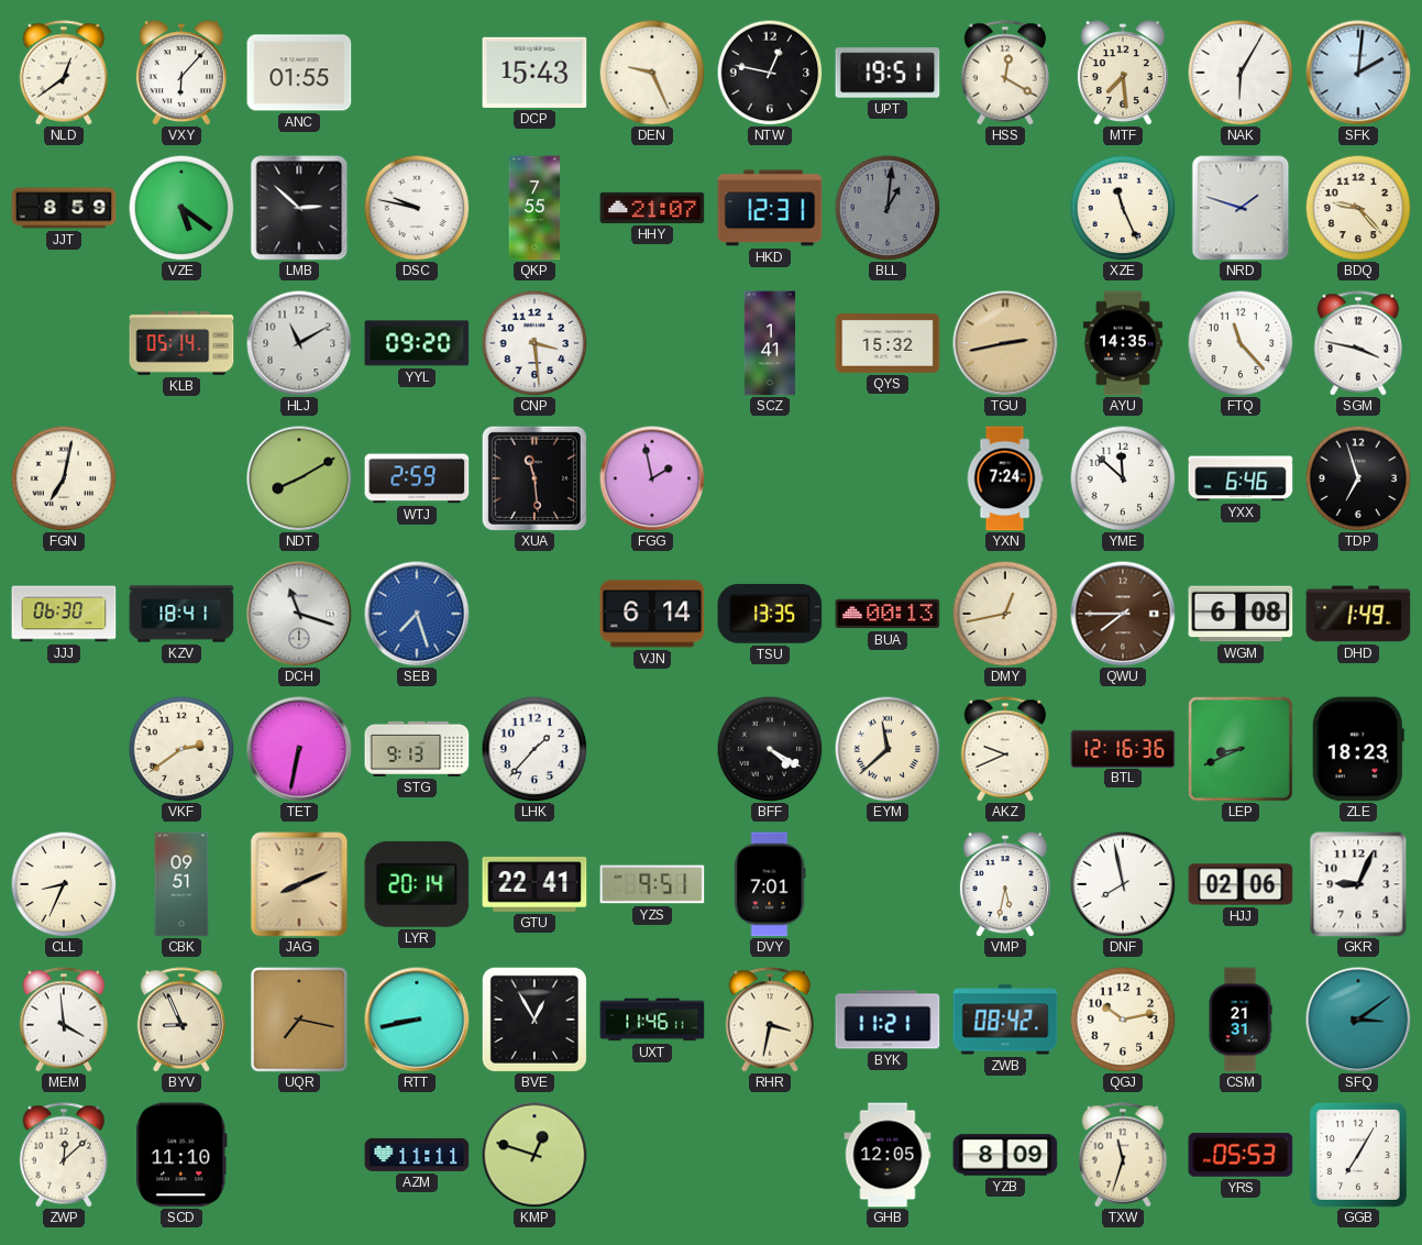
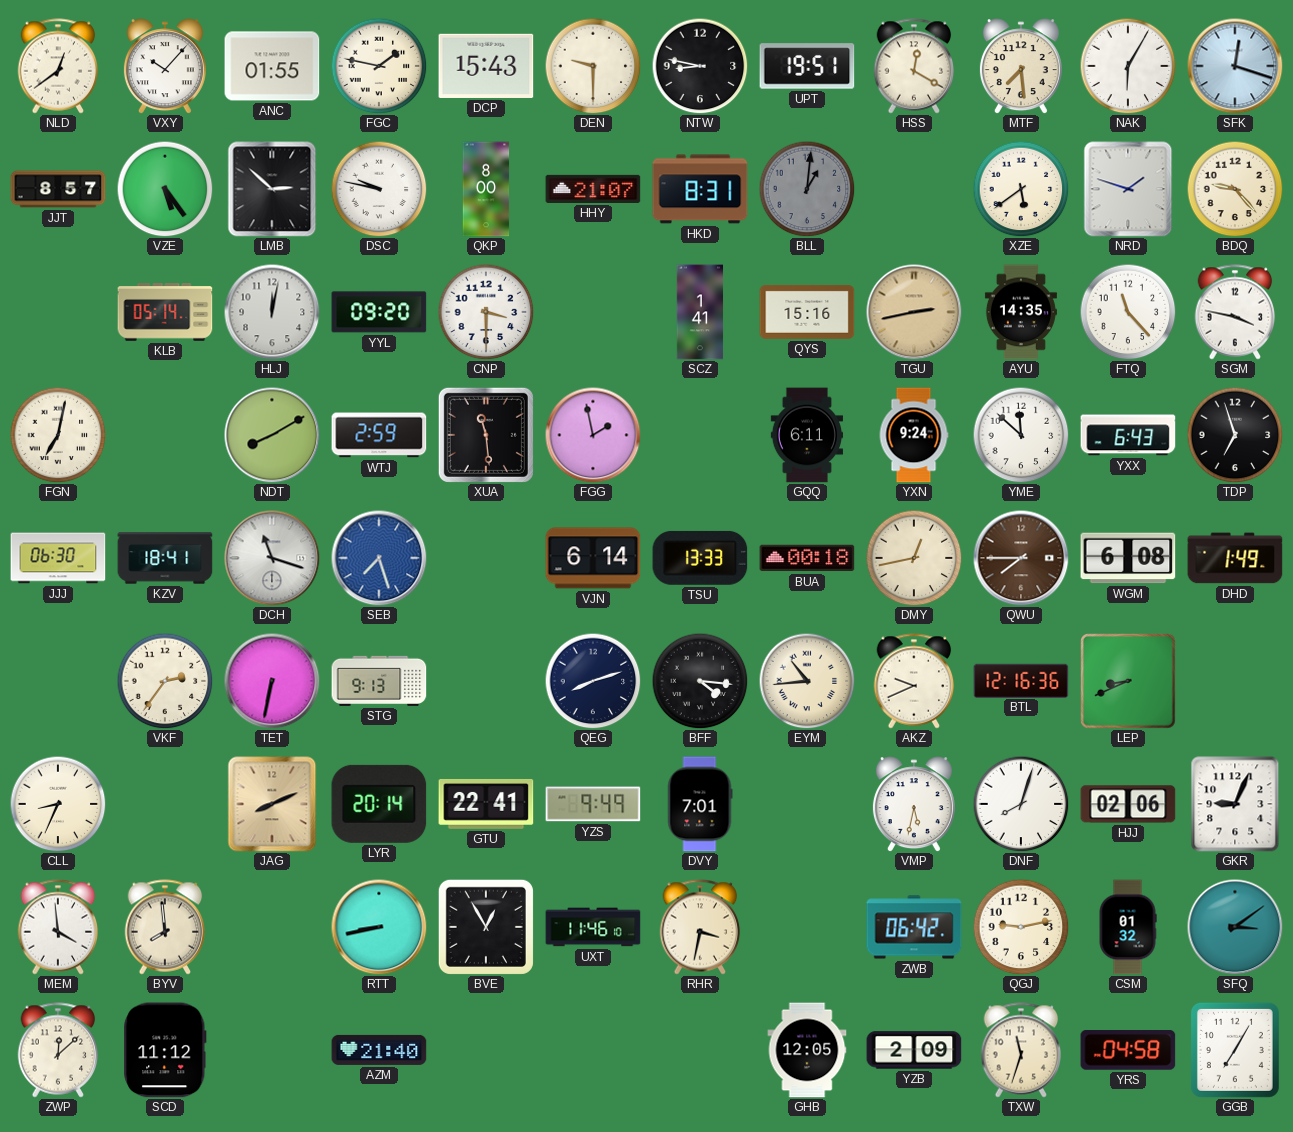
VXY: 6:07 -> 10:07 (165, 66)
FGC: none -> 1:47 (379, 66)
DEN: 9:26 -> 9:30 (593, 66)
NTW: 12:47 -> 8:47 (700, 66)
SFK: 2:01 -> 12:18 (1235, 66)
JJT: 8:59 -> 8:57 (58, 189)
VZE: 5:21 -> 5:24 (165, 189)
QKP: 7:55 -> 8:00 (486, 189)
HKD: 12:31 -> 8:31 (700, 189)
XZE: 11:26 -> 5:39 (1021, 189)
HLJ: 11:10 -> 12:02 (272, 312)
CNP: 3:29 -> 3:30 (486, 312)
QYS: 15:32 -> 15:16 (807, 312)
GQQ: none -> 6:11 (806, 435)
YXN: 7:24 -> 9:24 (914, 435)
YXX: 6:46 -> 6:43 (1128, 435)
TSU: 13:35 -> 13:33 (700, 558)
BUA: 00:13 -> 00:18 (807, 558)
VKF: 2:39 -> 2:36 (165, 681)
LHK: 1:37 -> none (534, 749)
QEG: none -> 8:12 (593, 681)
BFF: 4:20 -> 4:16 (700, 681)
EYM: 11:38 -> 10:44 (807, 681)
ZLE: 18:23 -> none (1358, 749)
CBK: 09:51 -> none (181, 884)
YZS: 9:51 -> 9:49 (593, 804)
DNF: 7:58 -> 8:03 (1021, 804)
BYV: 8:56 -> 7:59 (165, 927)
UQR: 7:17 -> none (299, 1020)
UXT: 11:46:11 -> 11:46:10 (593, 927)
BYK: 11:21 -> none (888, 1020)
ZWB: 08:42 -> 06:42 (914, 927)
QGJ: 10:13 -> 9:13 (1021, 927)
CSM: 21:31 -> 01:32 (1128, 927)
SCD: 11:10 -> 11:12 (165, 1050)
AZM: 11:11 -> 21:40 (379, 1050)
KMP: 12:48 -> none (534, 1155)
YZB: 8:09 -> 2:09 (914, 1050)
YRS: 05:53 -> 04:58 (1128, 1051)
